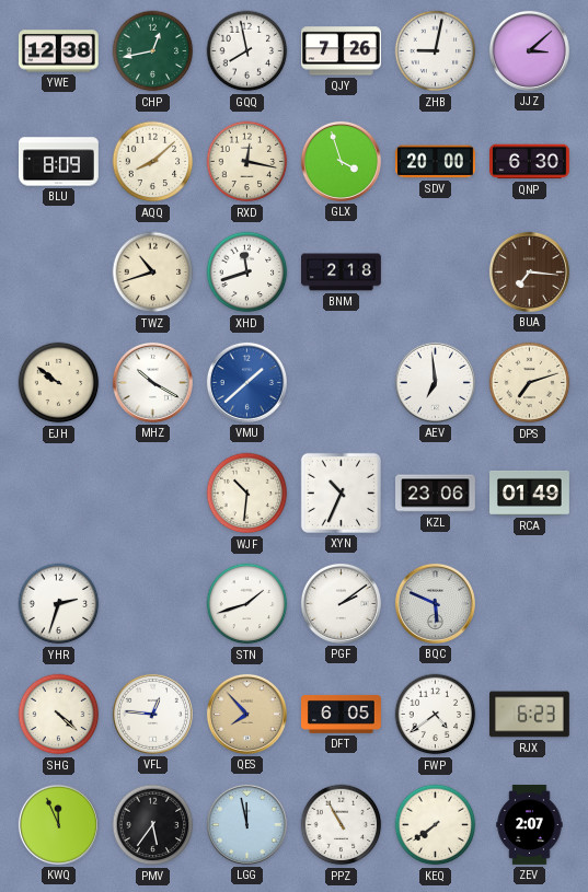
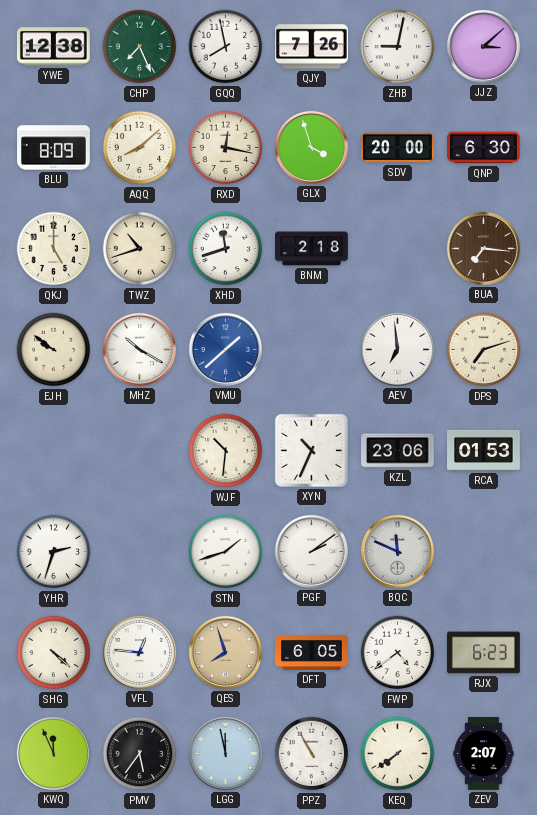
CHP: 12:43 -> 7:26 (140, 47)
QKJ: none -> 5:00 (54, 249)
RCA: 01:49 -> 01:53 (484, 450)
BQC: 5:49 -> 11:49 (397, 551)
QES: 7:53 -> 7:57 (225, 652)
